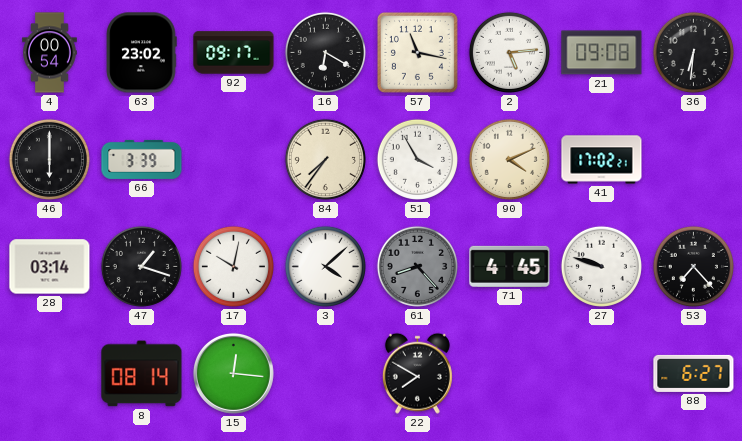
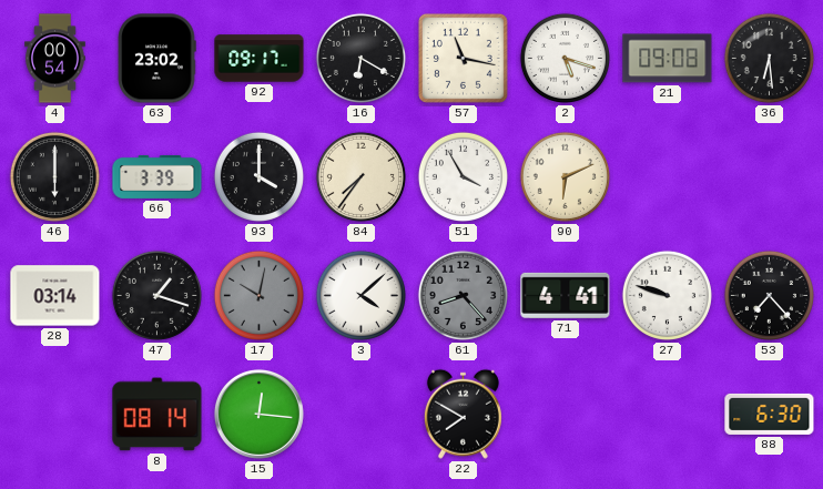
2: 5:14 -> 5:18 (565, 58)
36: 6:31 -> 6:29 (769, 58)
93: none -> 4:00 (258, 176)
90: 4:11 -> 6:11 (565, 176)
41: 17:02 -> none (602, 160)
17 dial: white -> grey (258, 295)
71: 4:45 -> 4:41 (566, 295)
88: 6:27 -> 6:30 (770, 414)
